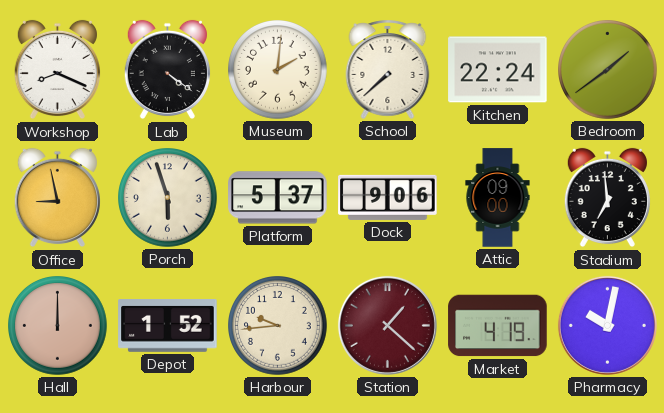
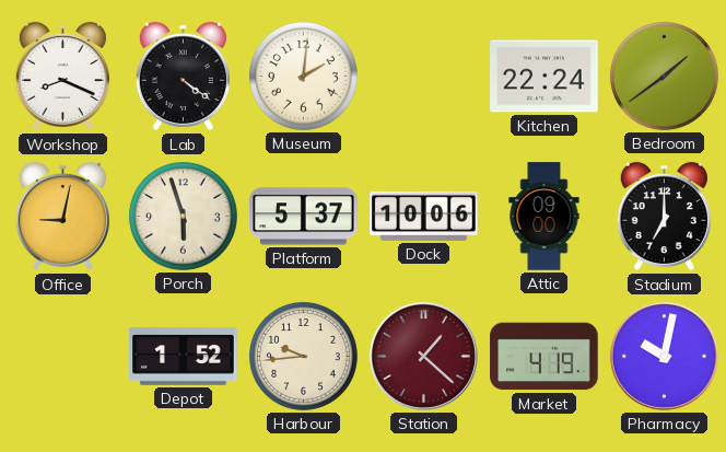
School: 7:38 -> none (388, 69)
Office: 8:58 -> 9:02 (62, 217)
Dock: 9:06 -> 10:06 (424, 216)
Stadium: 6:59 -> 7:00 (664, 217)
Hall: 12:00 -> none (58, 326)
